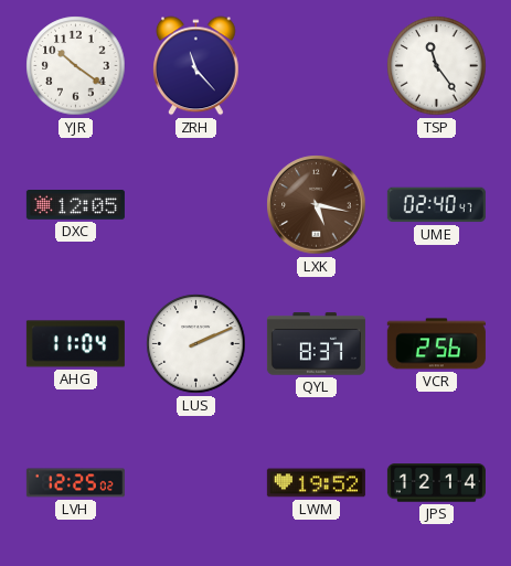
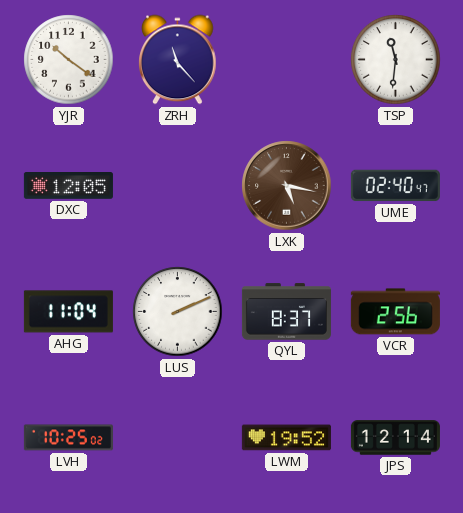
TSP: 11:24 -> 11:31 (396, 60)
LVH: 12:25 -> 10:25 (68, 438)
